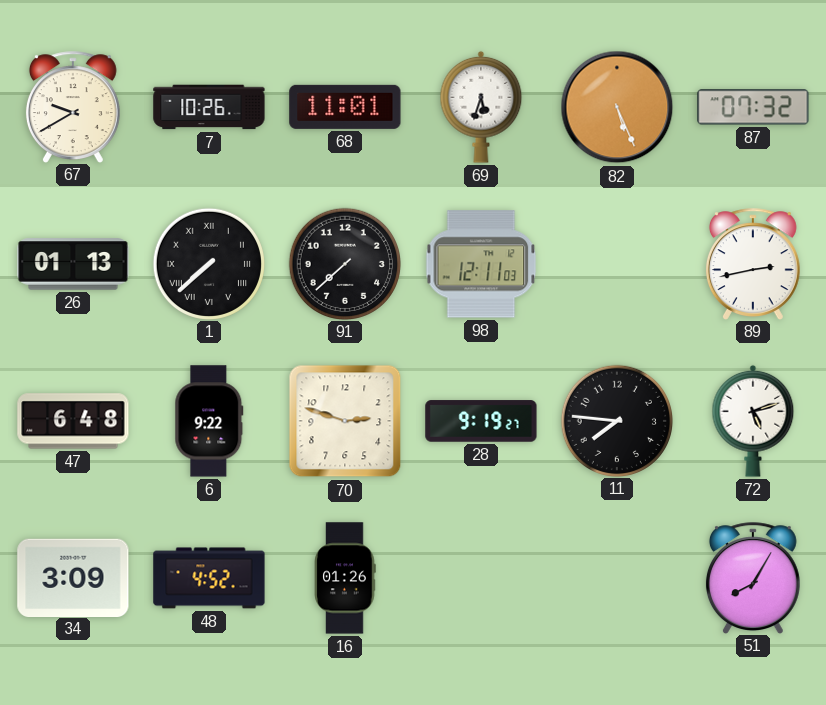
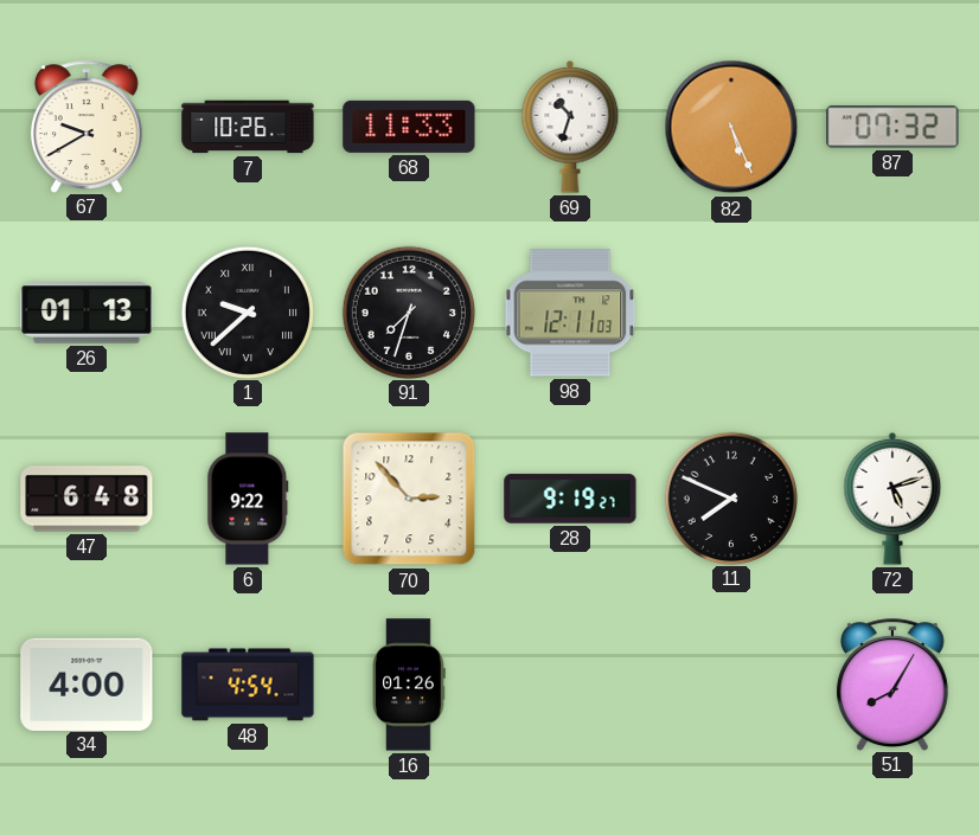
68: 11:01 -> 11:33 (409, 127)
69: 5:33 -> 10:33 (570, 127)
1: 7:38 -> 9:38 (247, 311)
91: 7:38 -> 7:33 (408, 311)
89: 2:43 -> none (753, 264)
70: 2:48 -> 2:53 (409, 499)
11: 7:46 -> 7:49 (730, 497)
34: 3:09 -> 4:00 (87, 683)
48: 4:52 -> 4:54 (248, 685)
